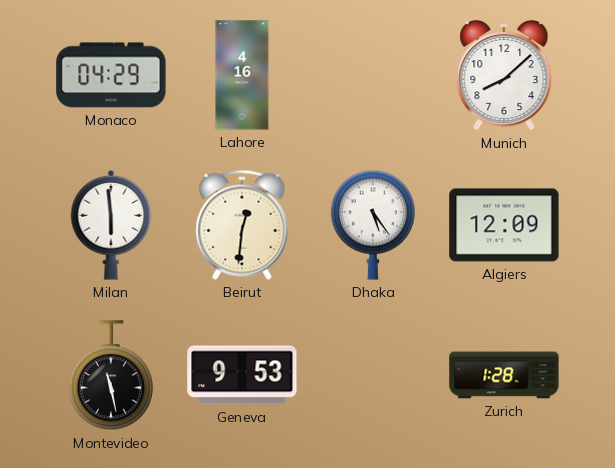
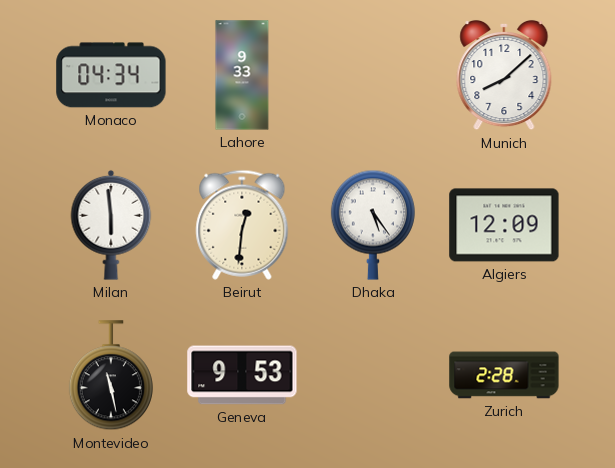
Monaco: 04:29 -> 04:34 (111, 75)
Lahore: 4:16 -> 9:33 (242, 75)
Zurich: 1:28 -> 2:28 (504, 375)
